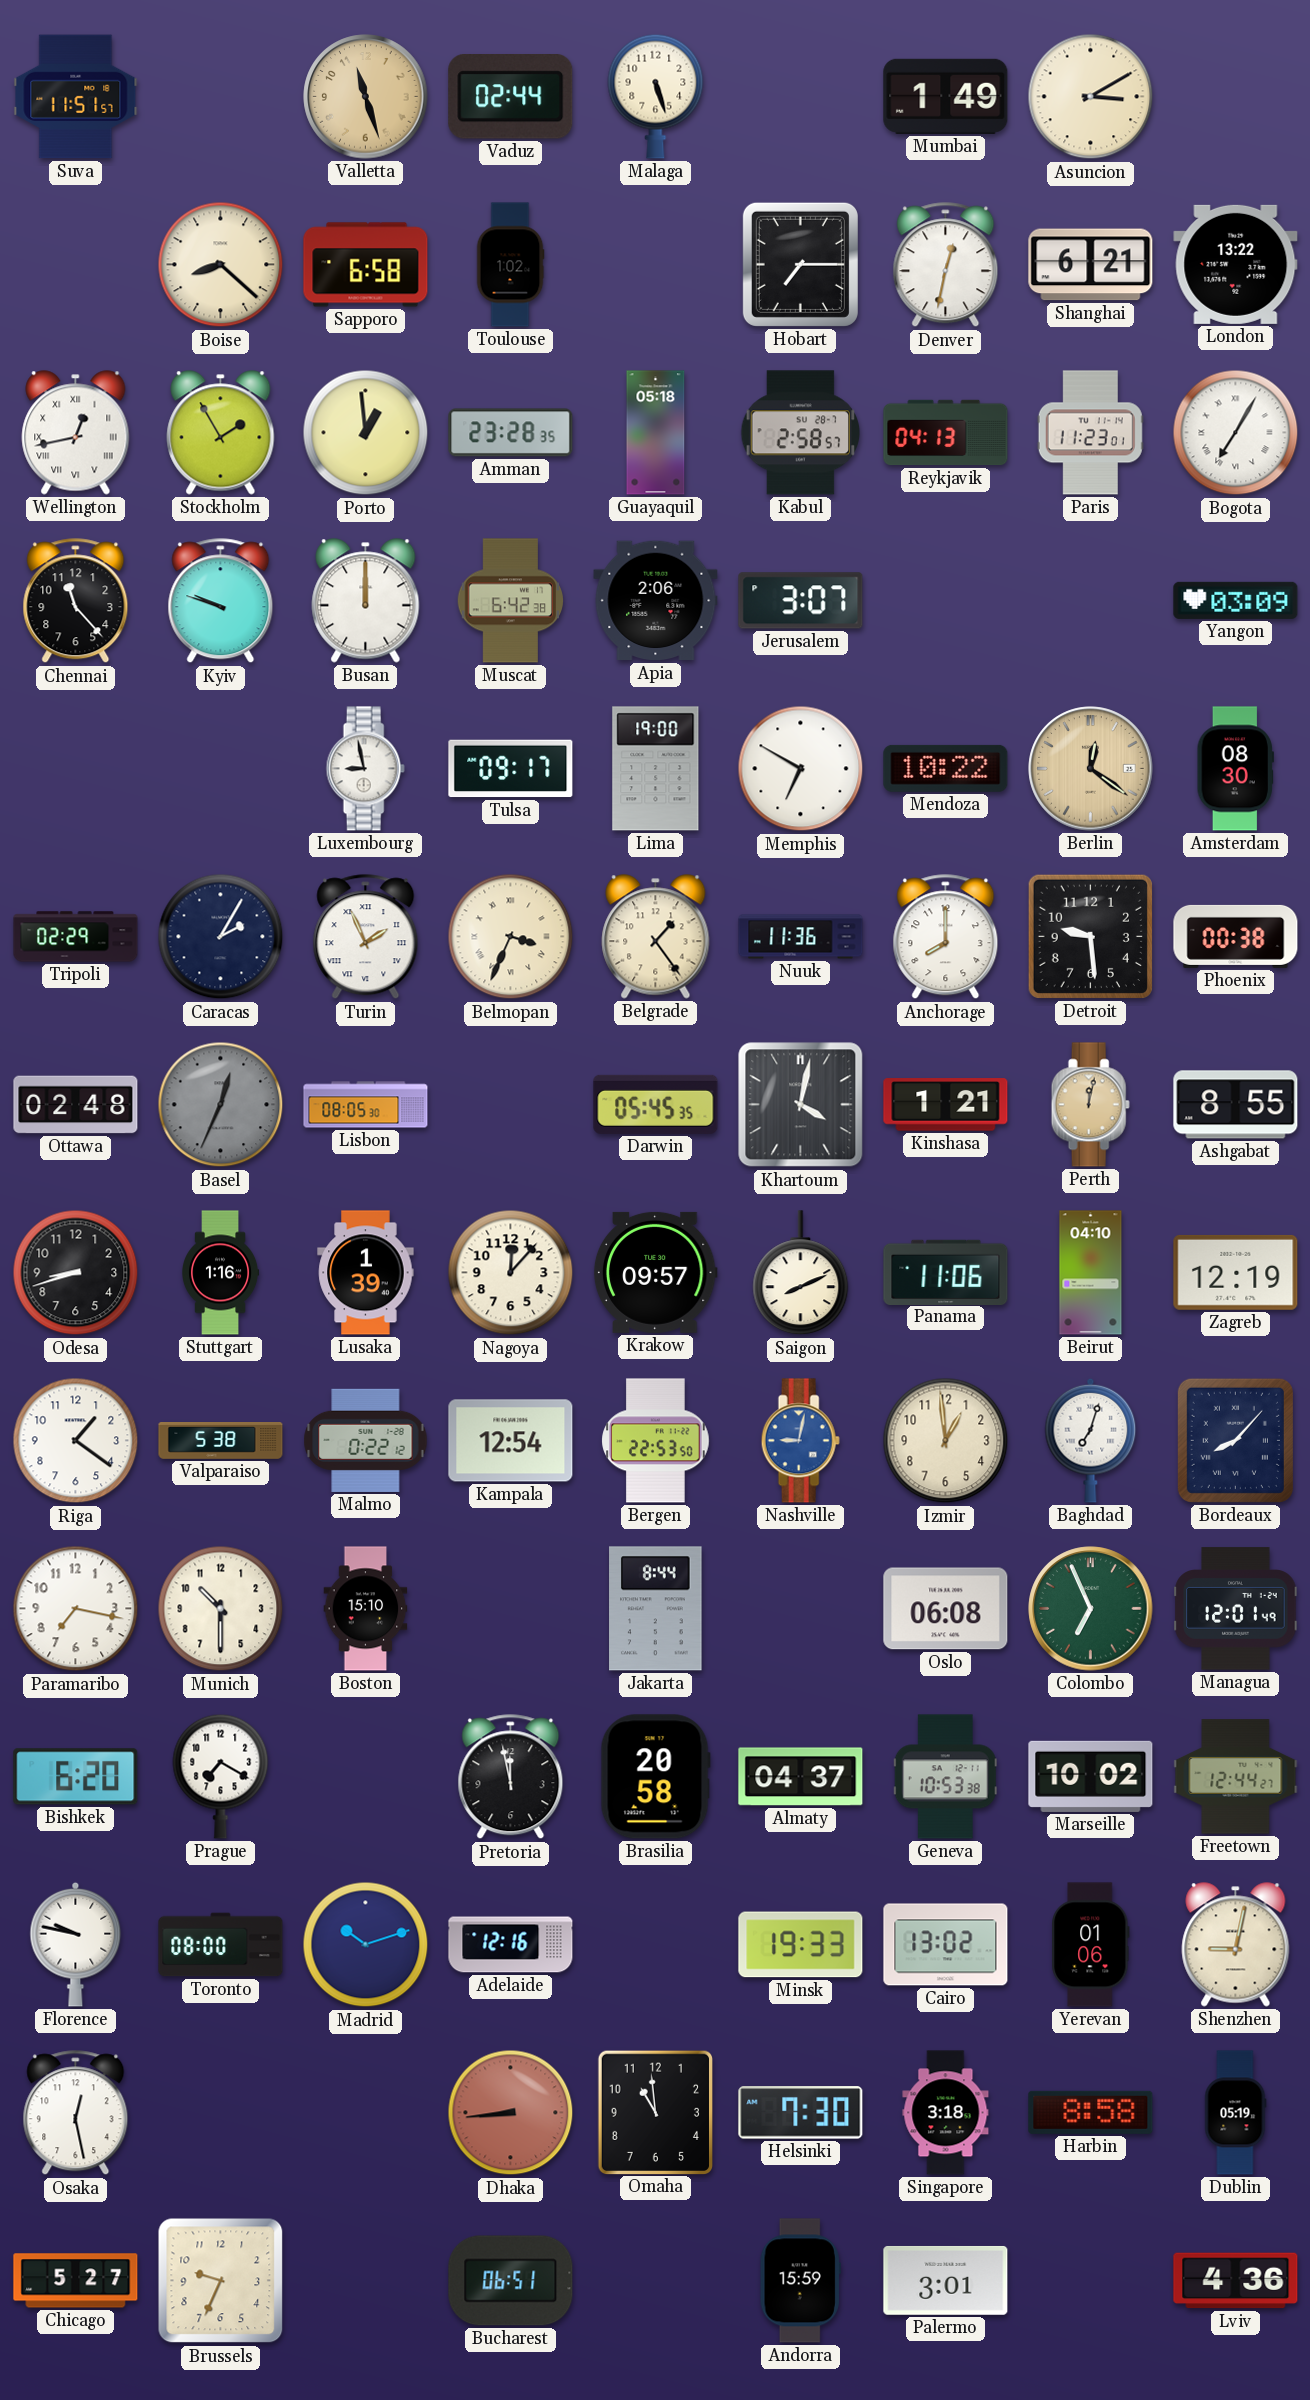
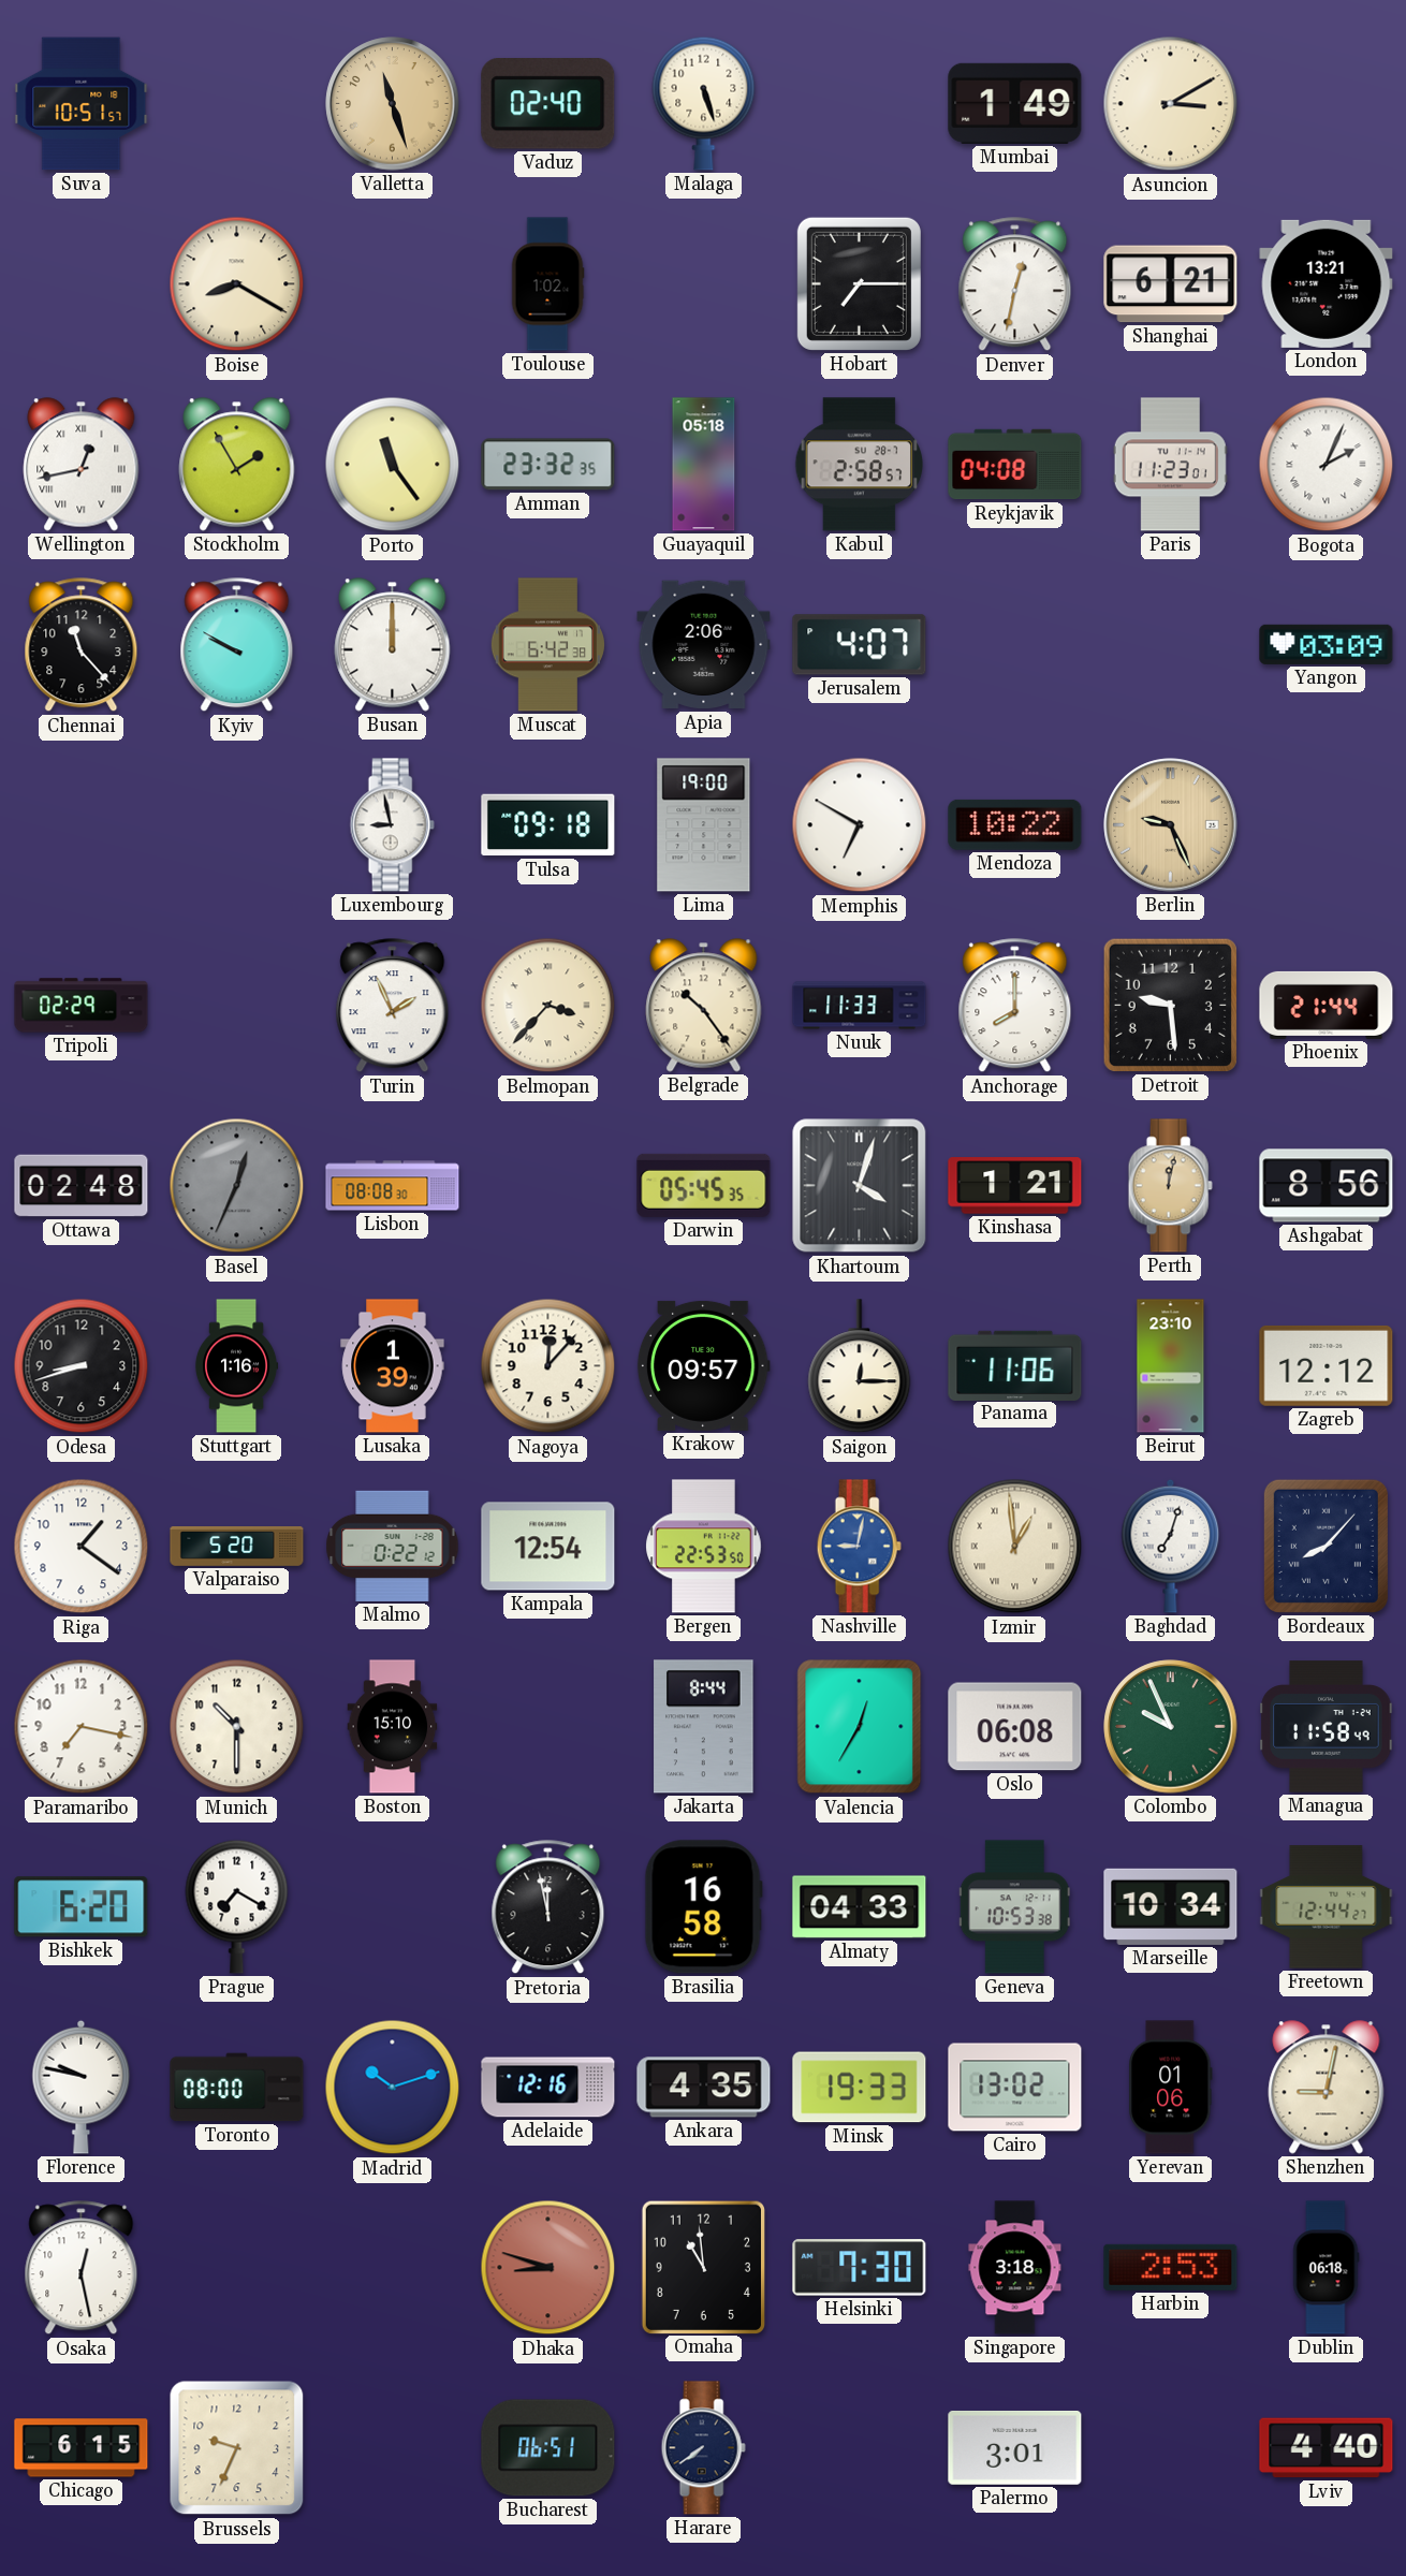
Suva: 11:51 -> 10:51 (82, 104)
Vaduz: 02:44 -> 02:40 (548, 104)
Boise: 8:22 -> 8:20 (237, 284)
Sapporo: 6:58 -> none (366, 265)
London: 13:22 -> 13:21 (1327, 283)
Porto: 12:59 -> 11:24 (393, 465)
Amman: 23:28 -> 23:32 (548, 465)
Reykjavik: 04:13 -> 04:08 (1015, 465)
Bogota: 7:05 -> 2:04 (1327, 465)
Kyiv: 9:48 -> 9:50 (237, 645)
Jerusalem: 3:07 -> 4:07 (860, 645)
Tulsa: 09:17 -> 09:18 (548, 825)
Berlin: 12:21 -> 9:26 (1171, 825)
Amsterdam: 08:30 -> none (1235, 769)
Caracas: 2:05 -> none (221, 937)
Belmopan: 3:34 -> 3:37 (548, 1006)
Belgrade: 1:24 -> 10:24 (704, 1006)
Nuuk: 11:36 -> 11:33 (860, 1006)
Phoenix: 00:38 -> 21:44 (1327, 1005)
Lisbon: 08:05 -> 08:08 (393, 1186)
Khartoum: 4:02 -> 4:03 (860, 1186)
Ashgabat: 8:55 -> 8:56 (1327, 1186)
Saigon: 8:11 -> 12:15 (860, 1366)
Beirut: 04:10 -> 23:10 (1171, 1366)
Zagreb: 12:19 -> 12:12 (1327, 1365)
Valparaiso: 5:38 -> 5:20 (237, 1547)
Izmir numerals: Arabic -> Roman (1015, 1547)
Valencia: none -> 12:35 (860, 1727)
Colombo: 6:56 -> 9:56 (1171, 1727)
Managua: 12:01 -> 11:58 (1327, 1727)
Brasilia: 20:58 -> 16:58 (703, 1907)
Almaty: 04:37 -> 04:33 (860, 1907)
Marseille: 10:02 -> 10:34 (1171, 1906)
Ankara: none -> 4:35 (704, 2088)
Dhaka: 8:44 -> 8:48 (548, 2268)
Harbin: 8:58 -> 2:53 (1171, 2267)
Dublin: 05:19 -> 06:18 (1326, 2268)
Chicago: 5:27 -> 6:15 (82, 2448)
Harare: none -> 7:39 (703, 2448)
Andorra: 15:59 -> none (800, 2281)
Lviv: 4:36 -> 4:40 (1327, 2448)
